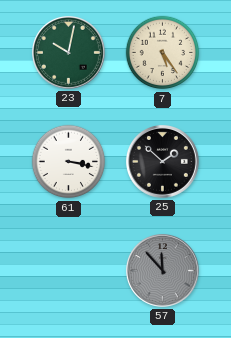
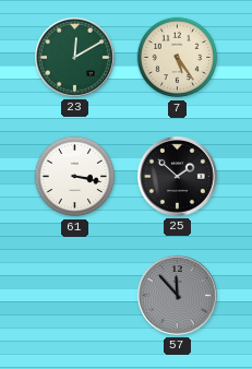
23: 10:02 -> 12:10 (74, 57)
